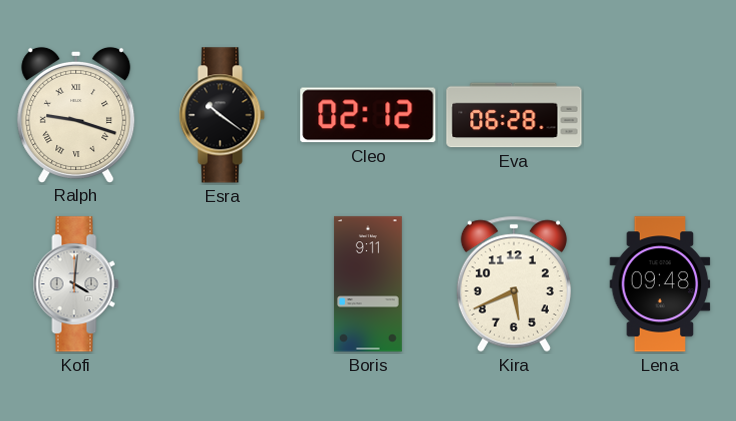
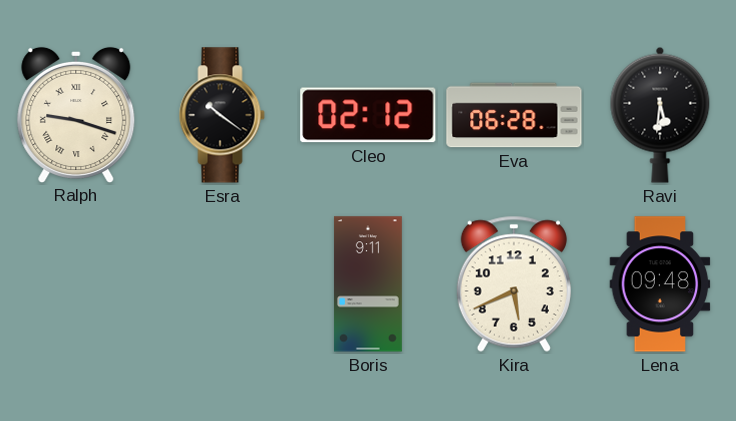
Ravi: none -> 5:31 (660, 115)
Kofi: 4:01 -> none (76, 284)
